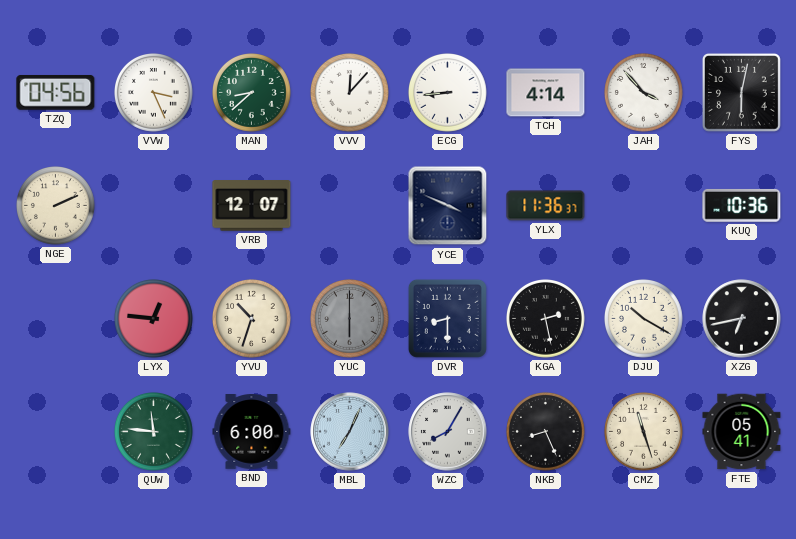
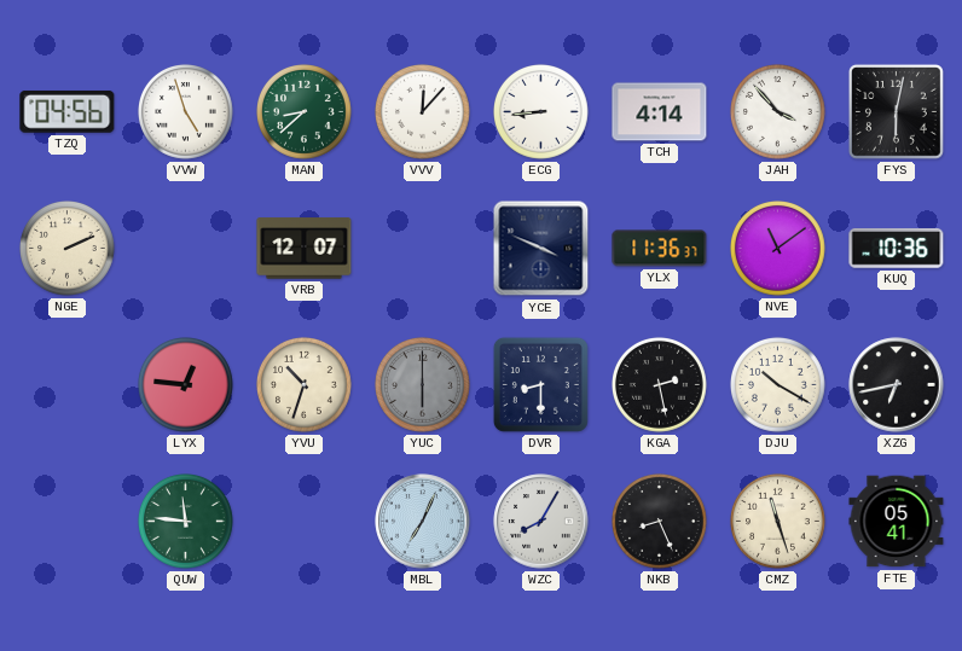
VVW: 3:26 -> 4:57 (186, 112)
NVE: none -> 11:09 (778, 249)
BND: 6:00 -> none (252, 432)
